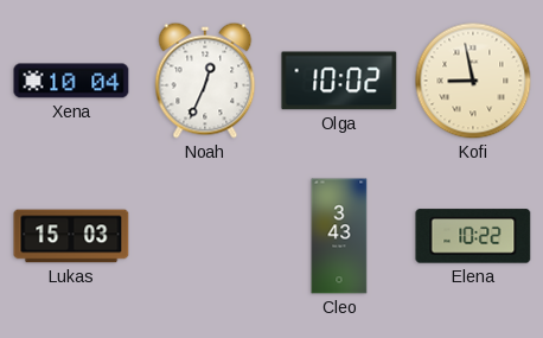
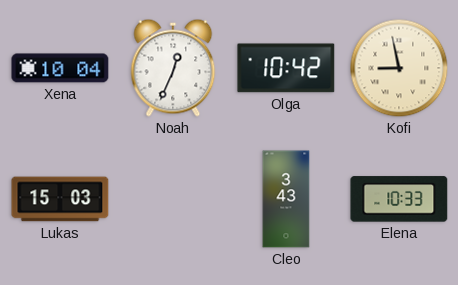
Olga: 10:02 -> 10:42 (286, 68)
Elena: 10:22 -> 10:33 (399, 199)
